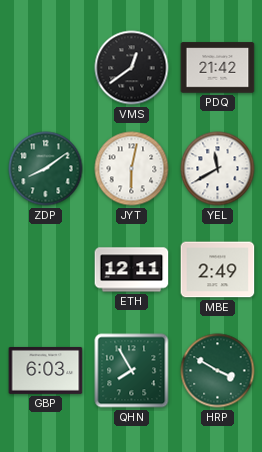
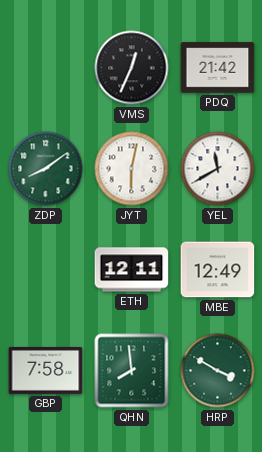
VMS: 12:39 -> 12:34 (132, 68)
MBE: 2:49 -> 12:49 (218, 270)
GBP: 6:03 -> 7:58 (46, 370)
QHN: 7:55 -> 7:59 (132, 371)
